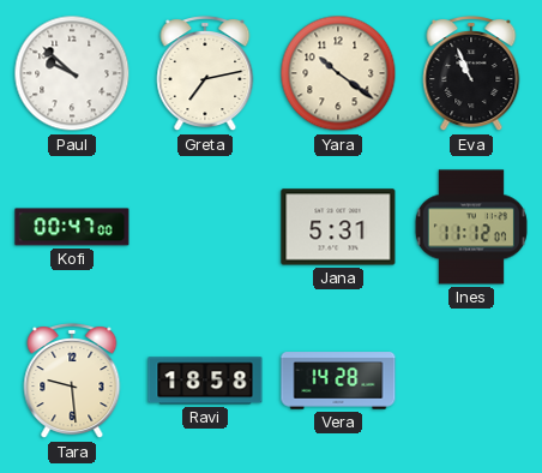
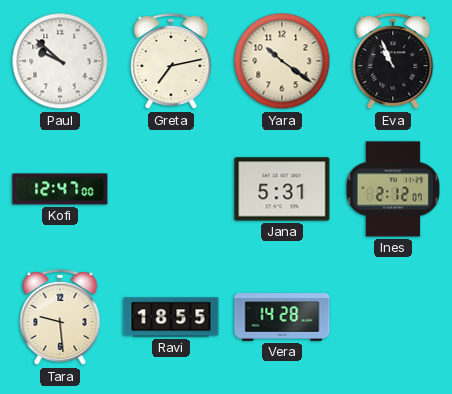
Kofi: 00:47 -> 12:47 (60, 189)
Ines: 11:12 -> 2:12 (393, 189)
Ravi: 18:58 -> 18:55 (171, 317)
